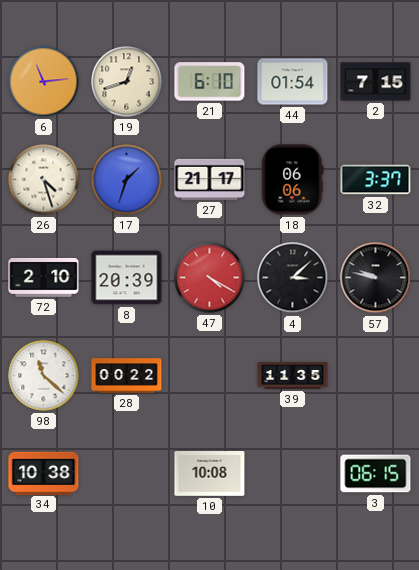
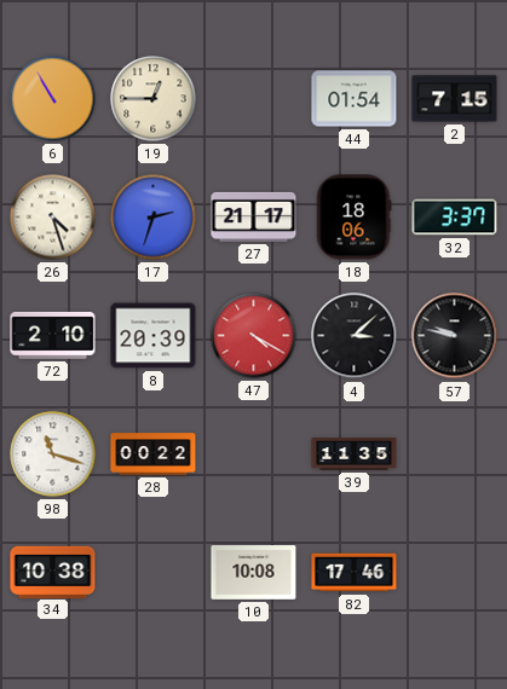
6: 11:14 -> 10:55 (53, 99)
19: 12:42 -> 12:45 (154, 99)
21: 6:10 -> none (210, 82)
17: 1:33 -> 2:33 (154, 218)
18: 06:06 -> 18:06 (355, 218)
98: 11:22 -> 11:18 (53, 454)
82: none -> 17:46 (355, 573)
3: 06:15 -> none (376, 474)
